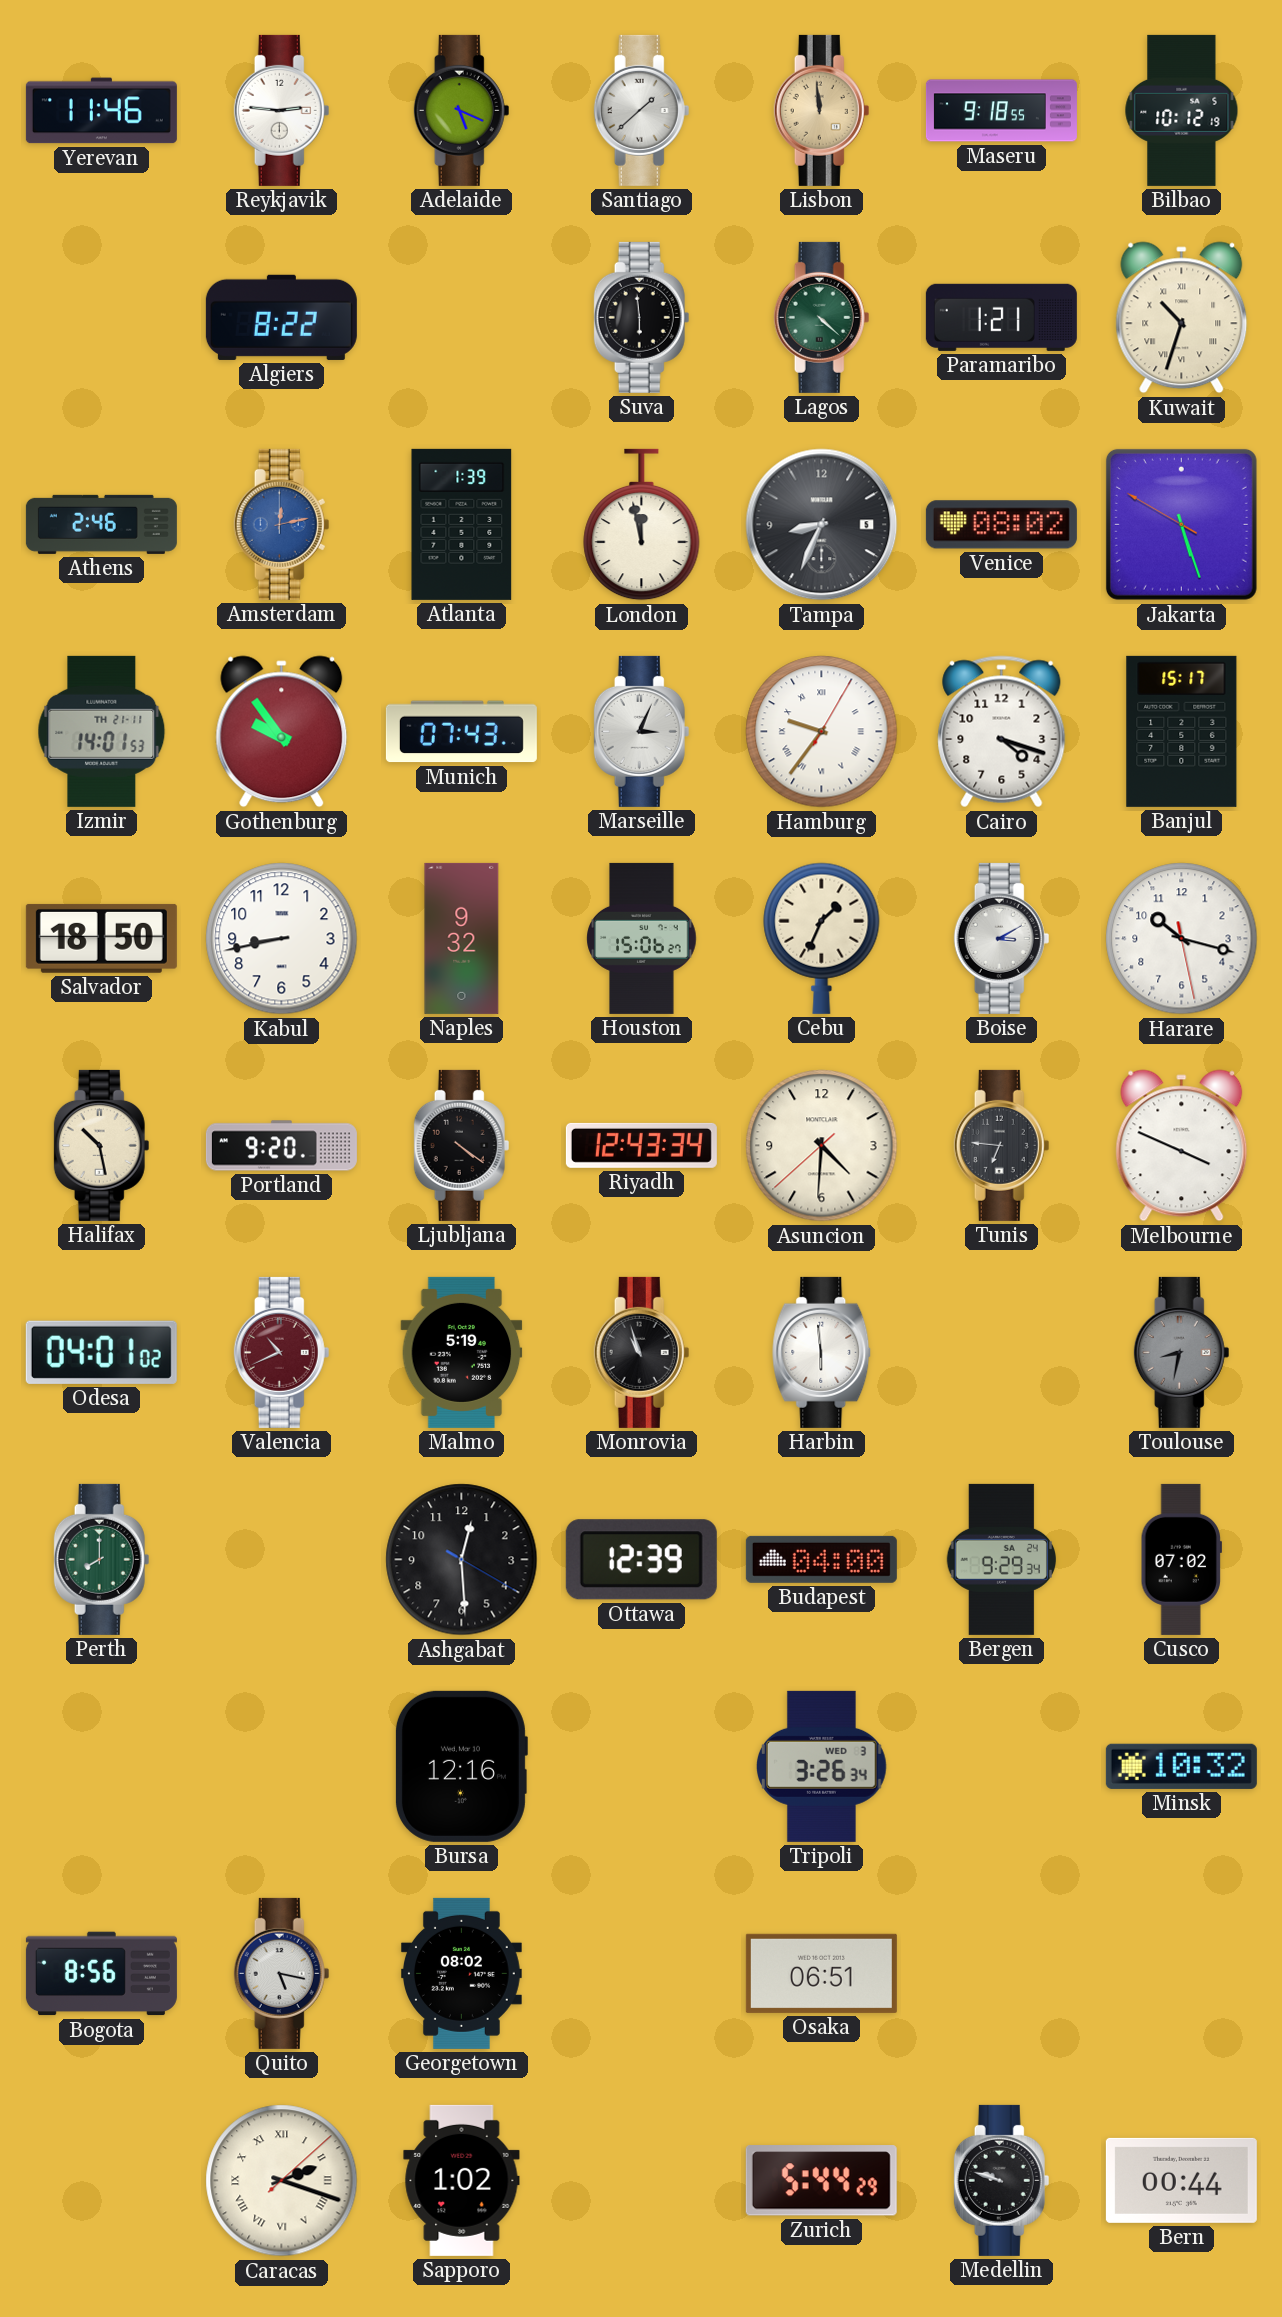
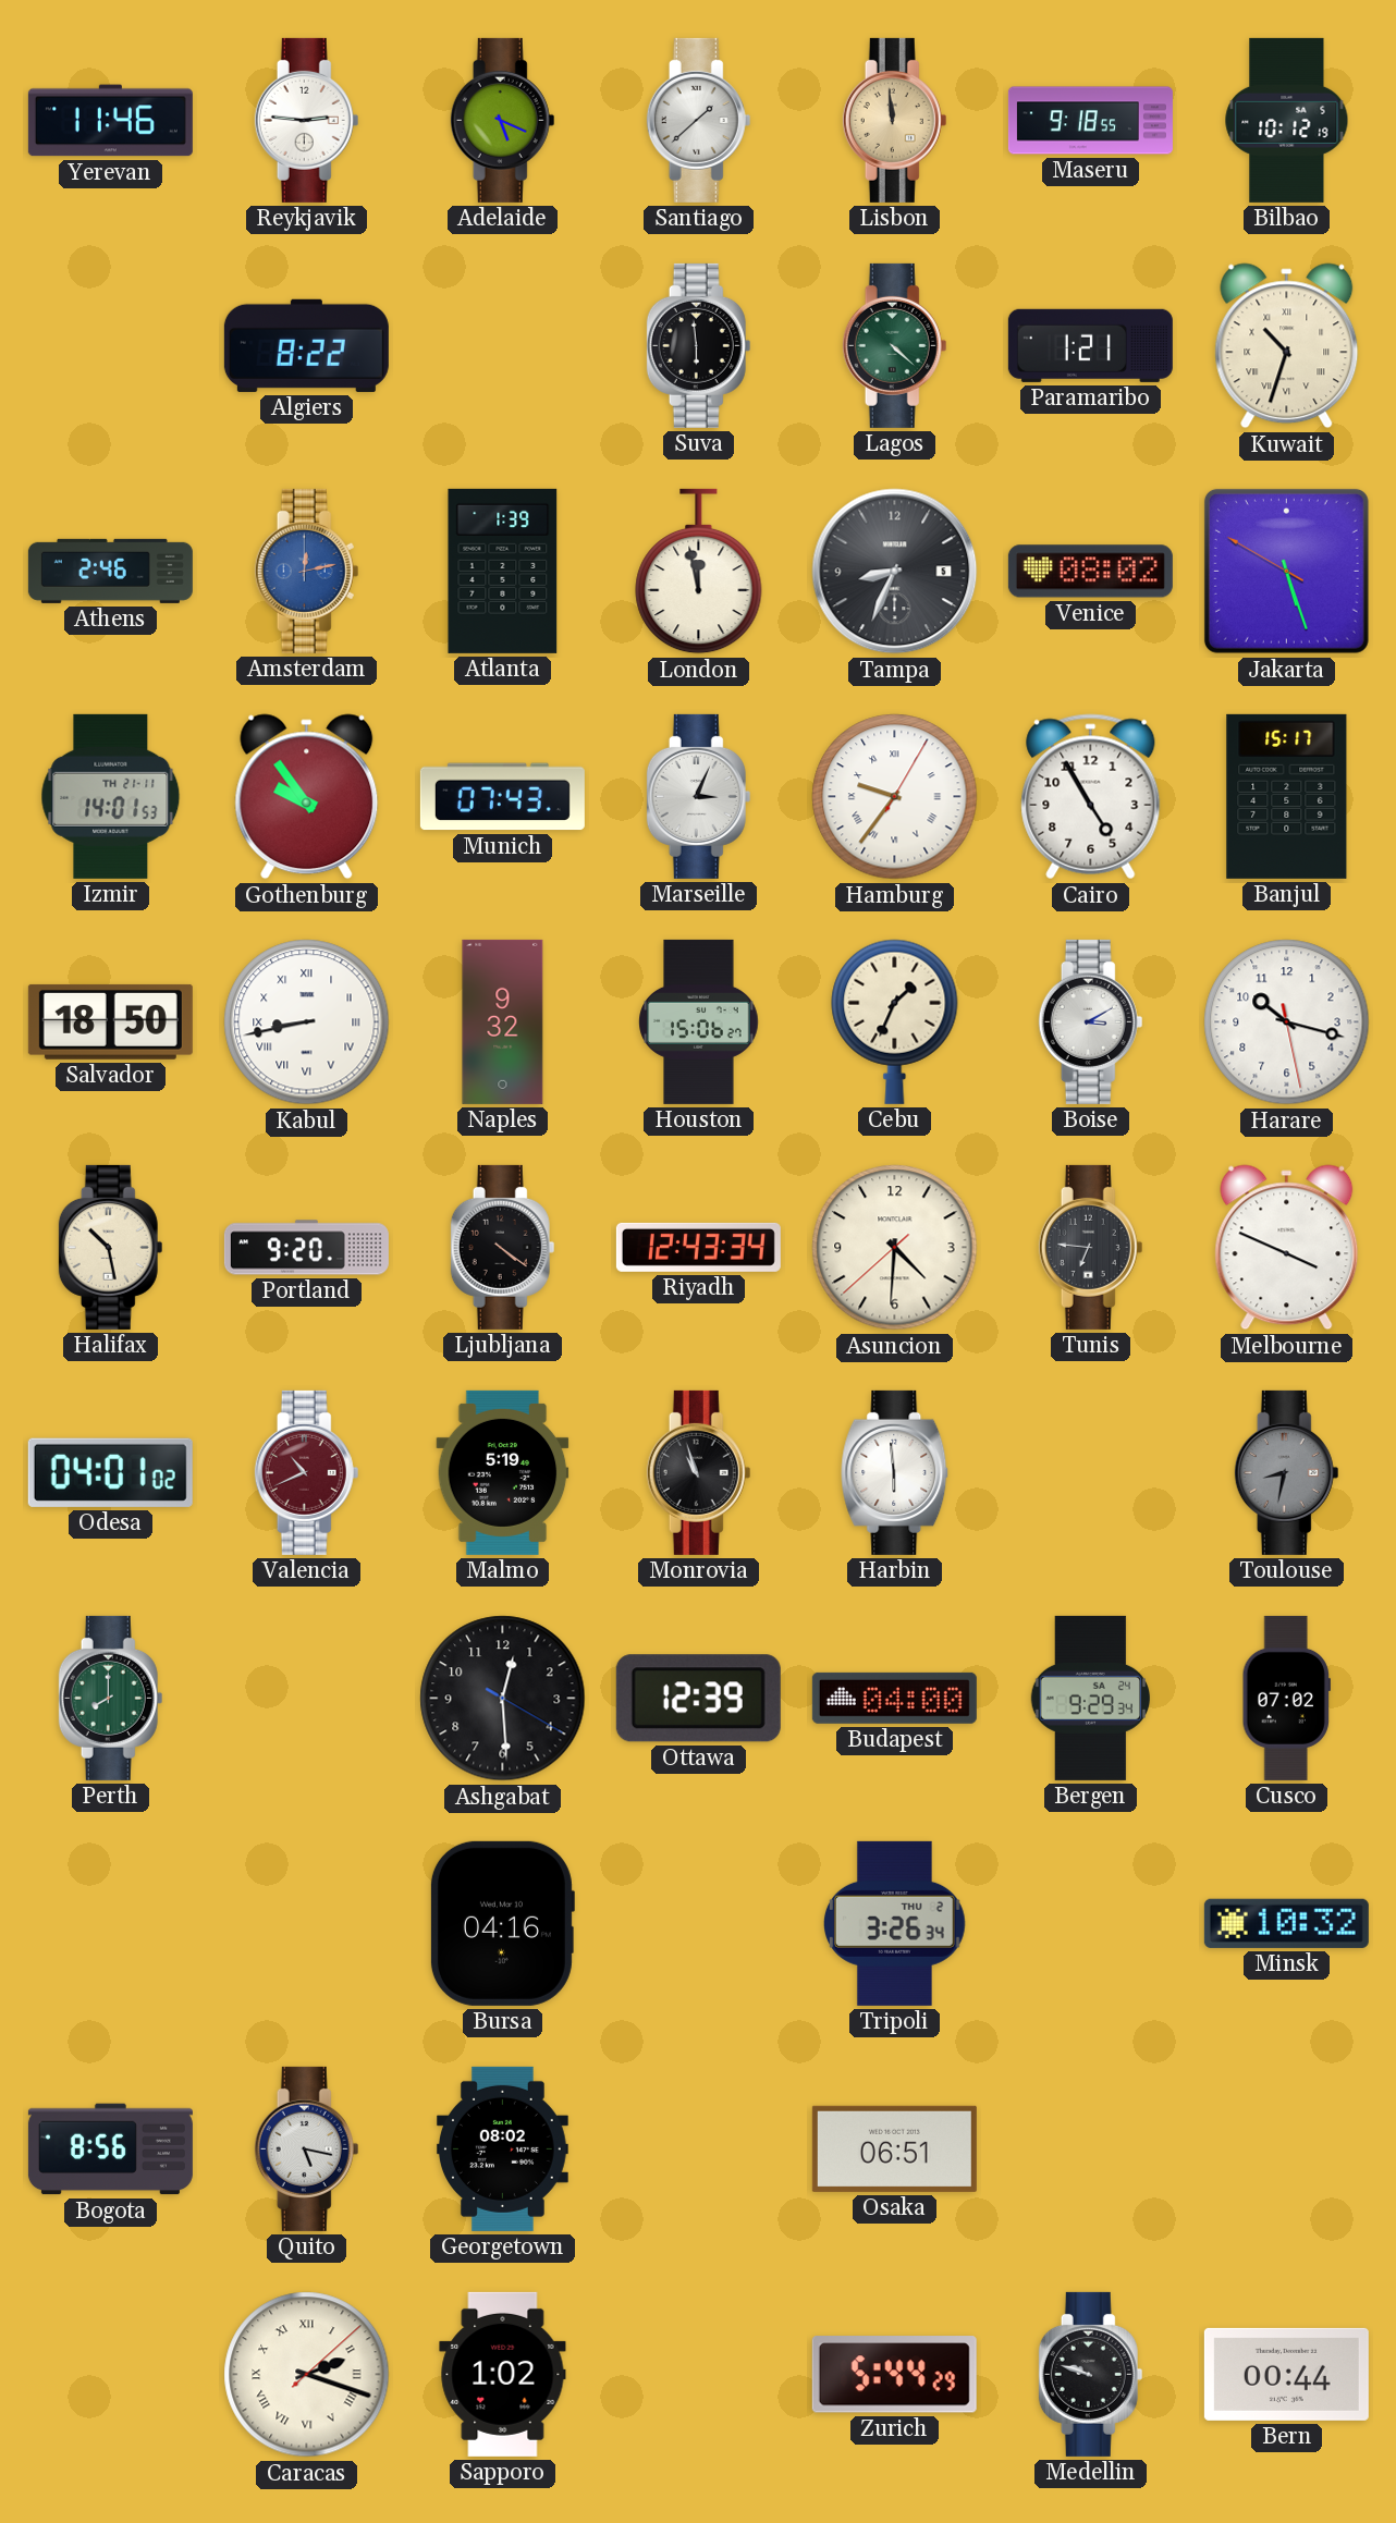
Cairo: 4:18 -> 4:55 (1091, 797)
Kabul numerals: Arabic -> Roman (307, 1022)
Bursa: 12:16 -> 04:16 (502, 1923)
Tripoli date: WED 3 -> THU 2 (894, 1923)
